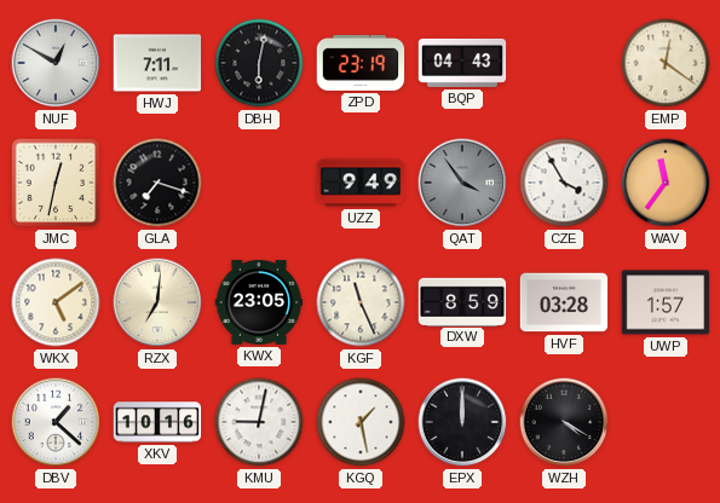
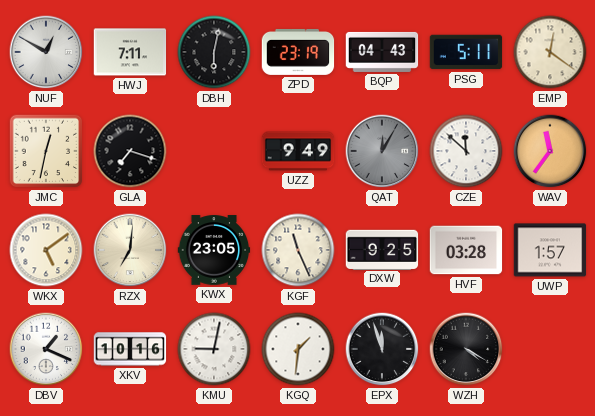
PSG: none -> 5:11 (466, 52)
QAT: 3:54 -> 12:05 (382, 151)
CZE: 3:55 -> 11:52 (466, 151)
DXW: 8:59 -> 9:25 (382, 249)
DBV: 1:22 -> 1:19 (46, 349)
KGQ: 1:28 -> 1:31 (298, 349)
EPX: 12:00 -> 11:57 (382, 349)
